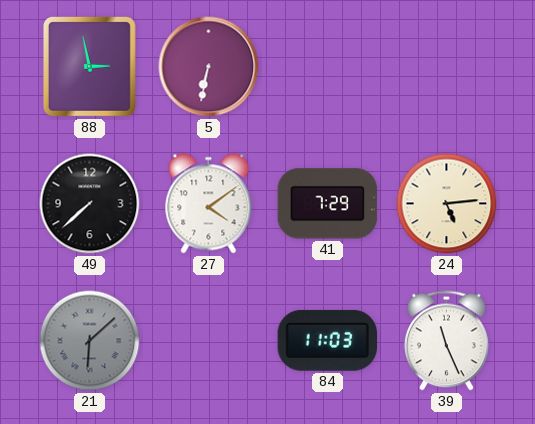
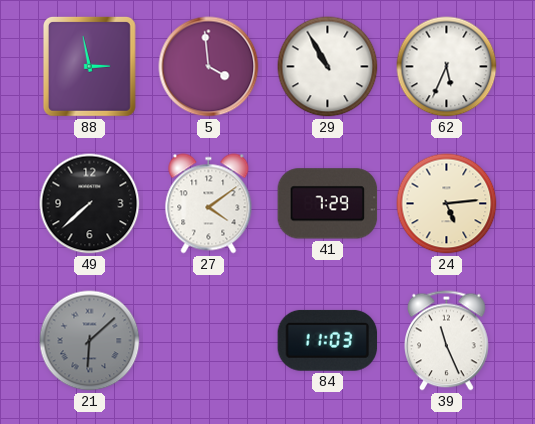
5: 6:32 -> 3:59 (209, 67)
29: none -> 10:55 (328, 67)
62: none -> 5:34 (447, 67)
